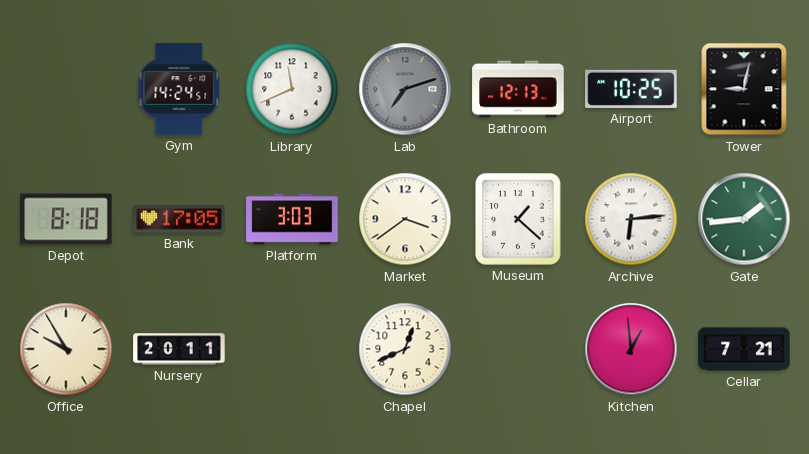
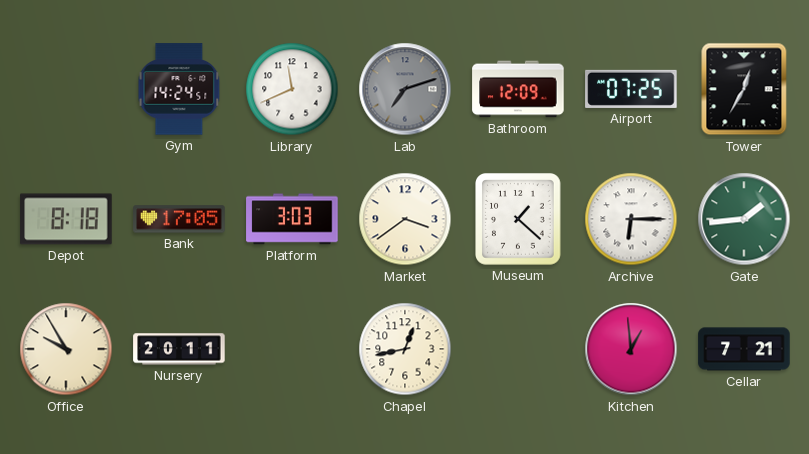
Bathroom: 12:13 -> 12:09 (518, 89)
Airport: 10:25 -> 07:25 (631, 89)
Tower: 9:02 -> 12:35 (744, 89)
Archive: 6:14 -> 6:15 (631, 219)
Chapel: 12:41 -> 12:43 (405, 349)
